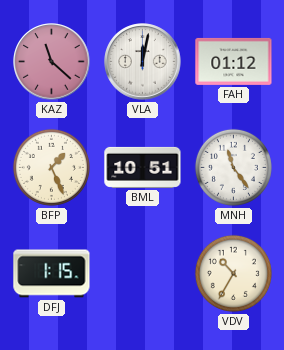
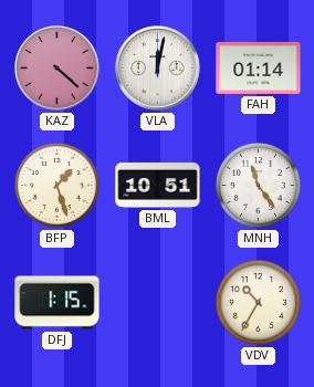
KAZ: 11:22 -> 4:22 (57, 69)
FAH: 01:12 -> 01:14 (259, 67)
BFP: 1:26 -> 1:27 (56, 185)
